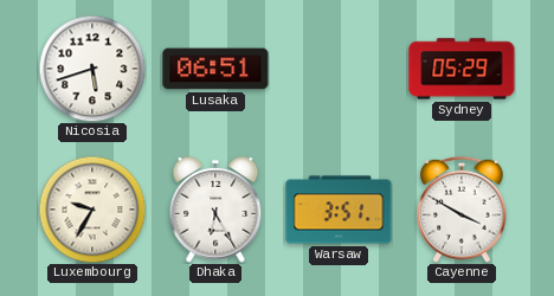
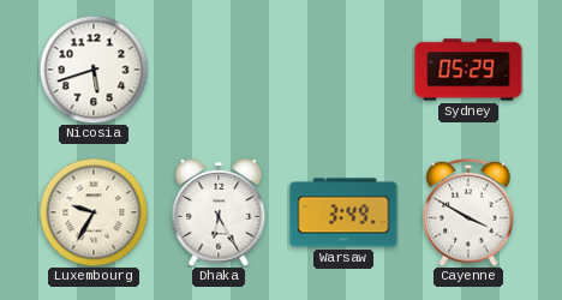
Lusaka: 06:51 -> none (215, 69)
Warsaw: 3:51 -> 3:49 (343, 212)
